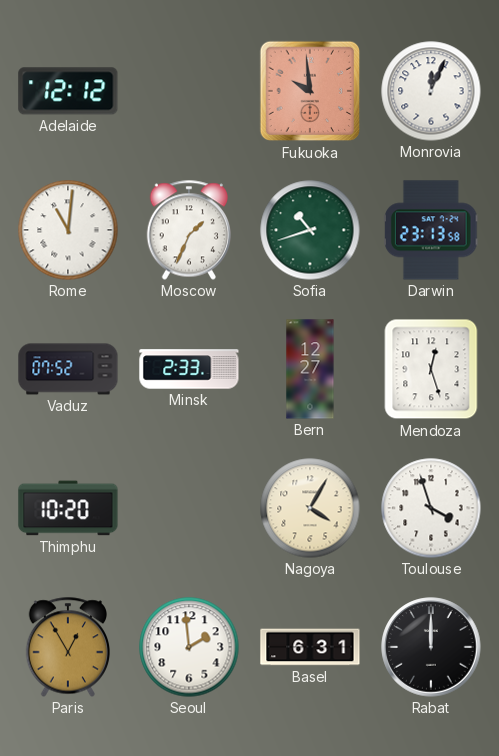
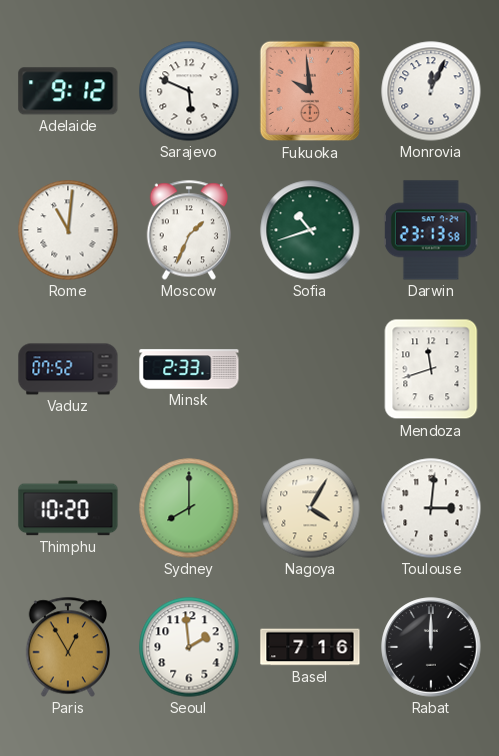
Adelaide: 12:12 -> 9:12 (68, 91)
Sarajevo: none -> 5:49 (189, 91)
Bern: 12:27 -> none (310, 369)
Mendoza: 12:27 -> 11:42 (431, 369)
Sydney: none -> 8:00 (189, 508)
Toulouse: 3:57 -> 3:01 (431, 508)
Basel: 6:31 -> 7:16 (310, 647)
